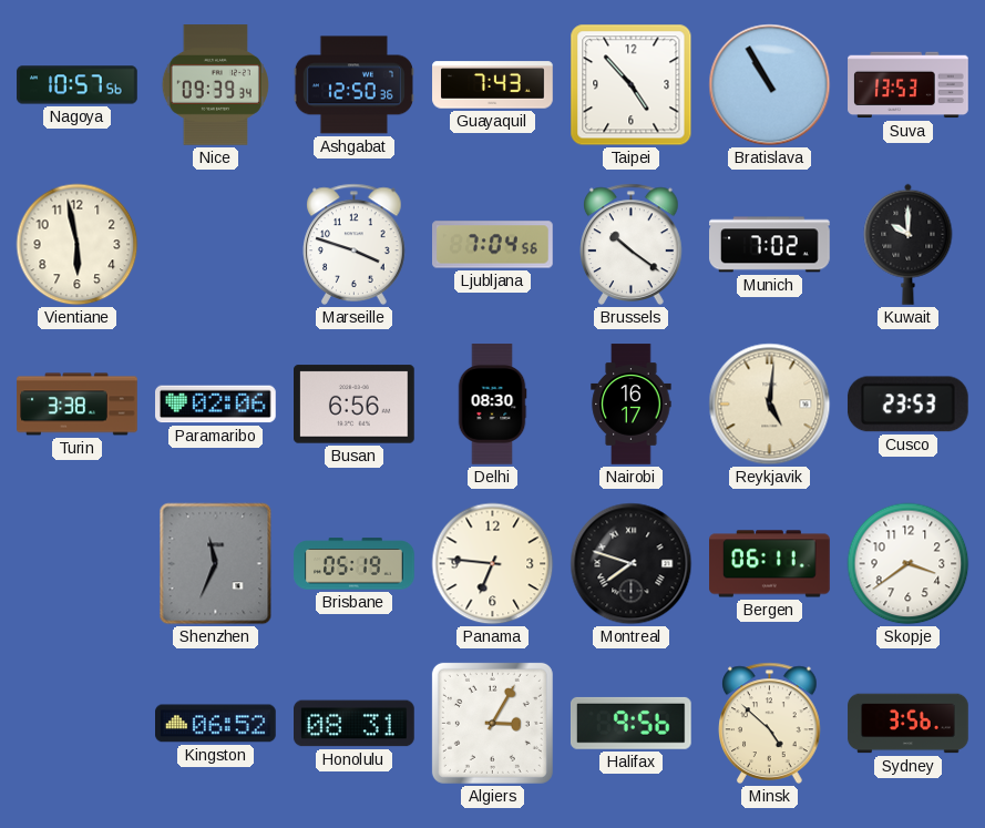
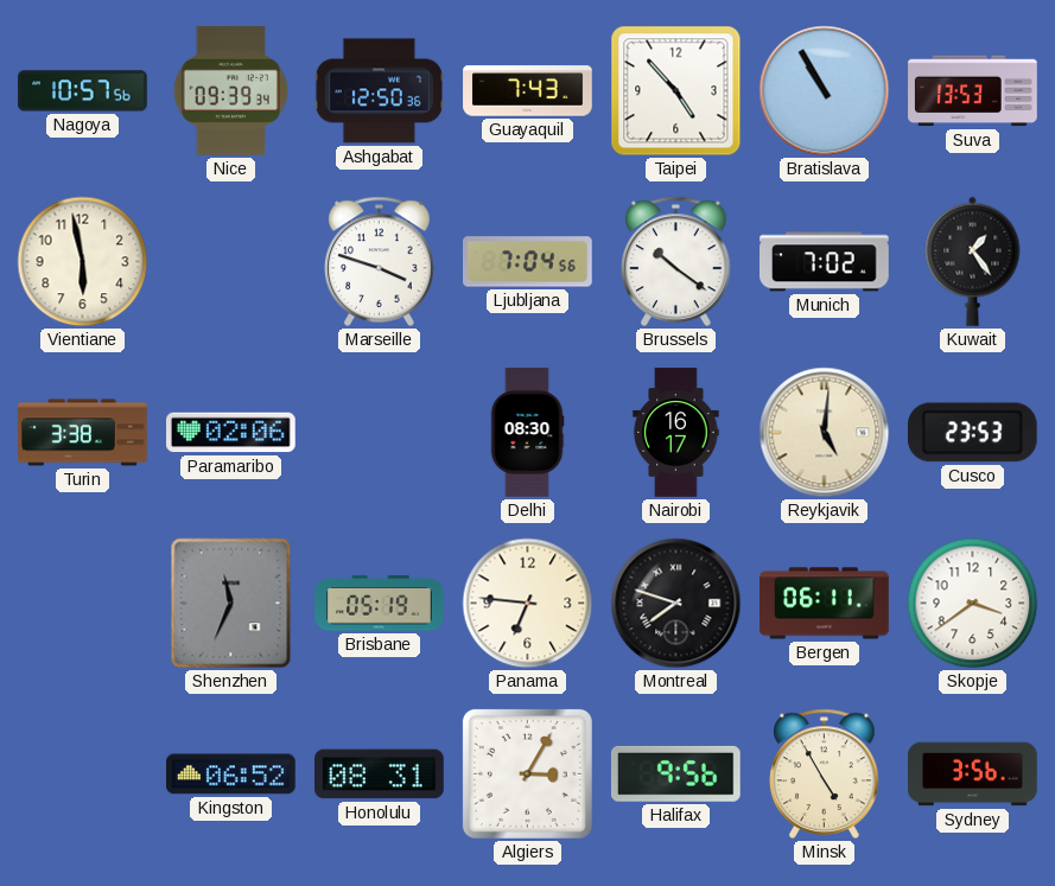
Kuwait: 10:00 -> 1:24 (973, 261)
Busan: 6:56 -> none (355, 405)
Minsk: 4:52 -> 4:55 (825, 773)
